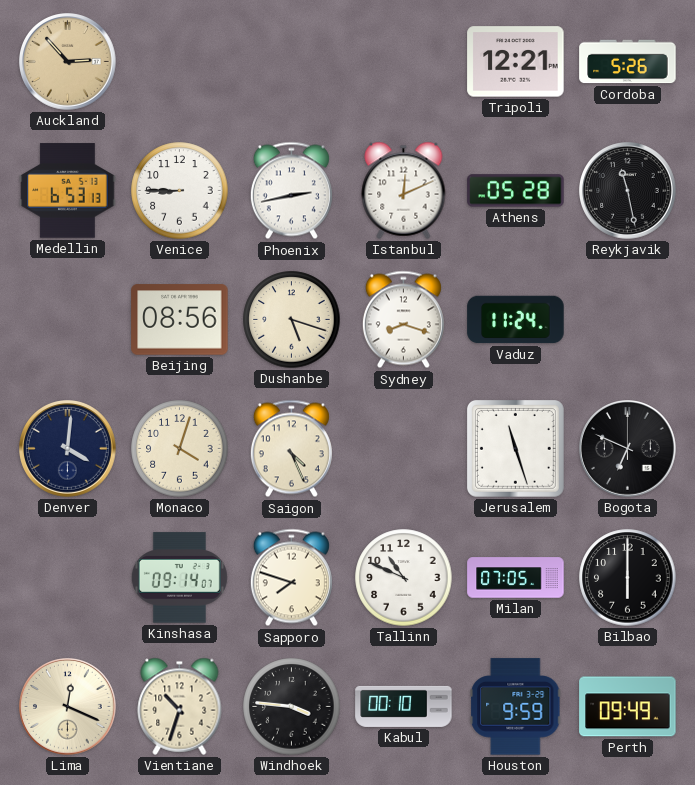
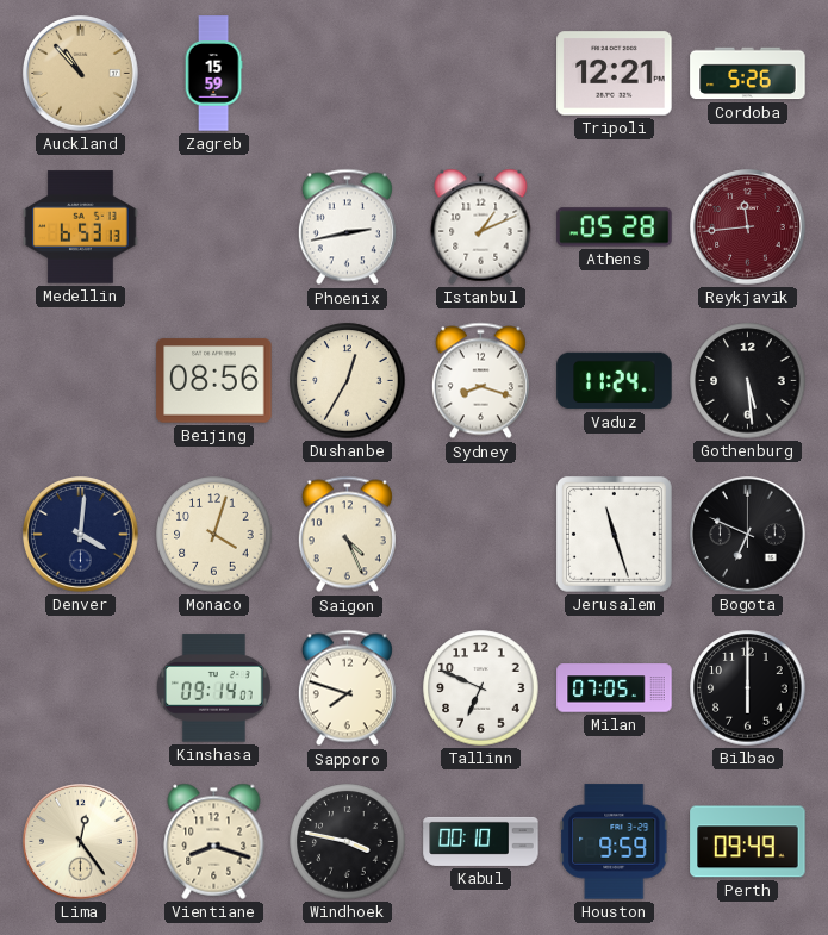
Auckland: 2:53 -> 10:53 (81, 74)
Zagreb: none -> 15:59 (213, 74)
Venice: 8:45 -> none (180, 191)
Istanbul: 12:11 -> 1:11 (481, 226)
Reykjavik: 11:28 -> 11:44 (748, 227)
Reykjavik dial: black -> burgundy (748, 227)
Dushanbe: 5:18 -> 12:35 (348, 381)
Gothenburg: none -> 5:29 (748, 381)
Tallinn: 10:49 -> 6:49 (481, 688)
Lima: 12:19 -> 12:24 (81, 842)
Vientiane: 10:33 -> 8:18 (214, 841)
Windhoek: 3:46 -> 3:47 (348, 842)
